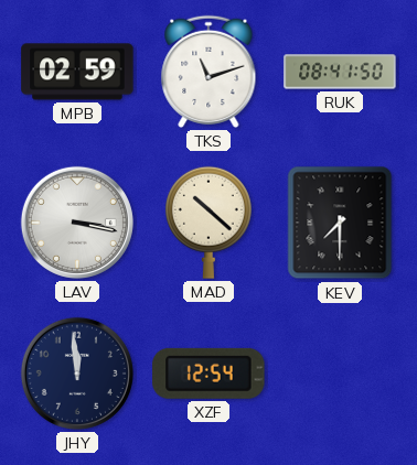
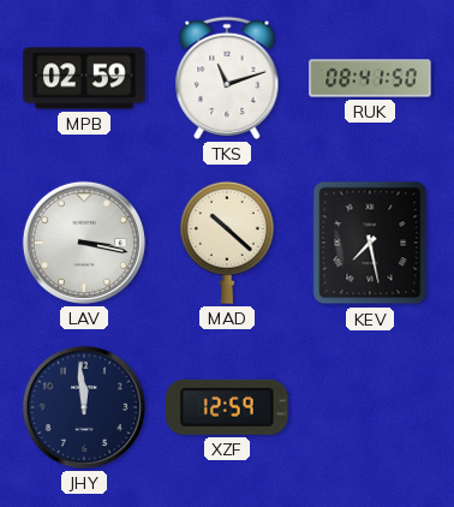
KEV: 7:30 -> 7:28 (370, 243)
XZF: 12:54 -> 12:59 (227, 407)
